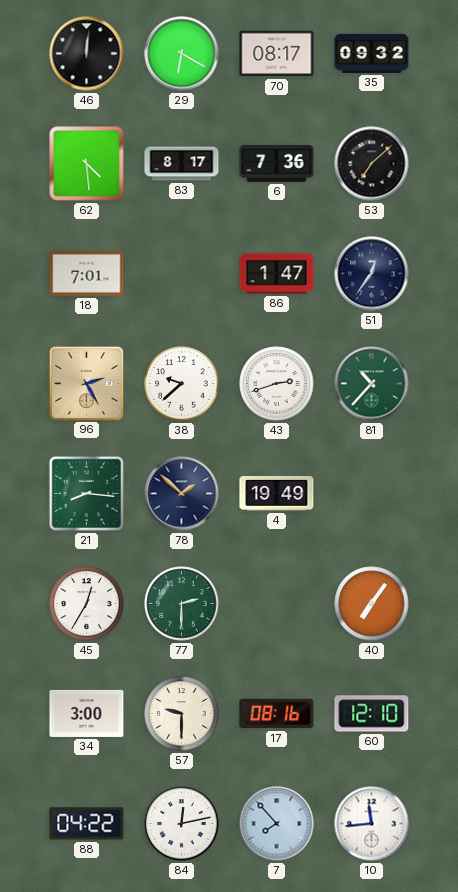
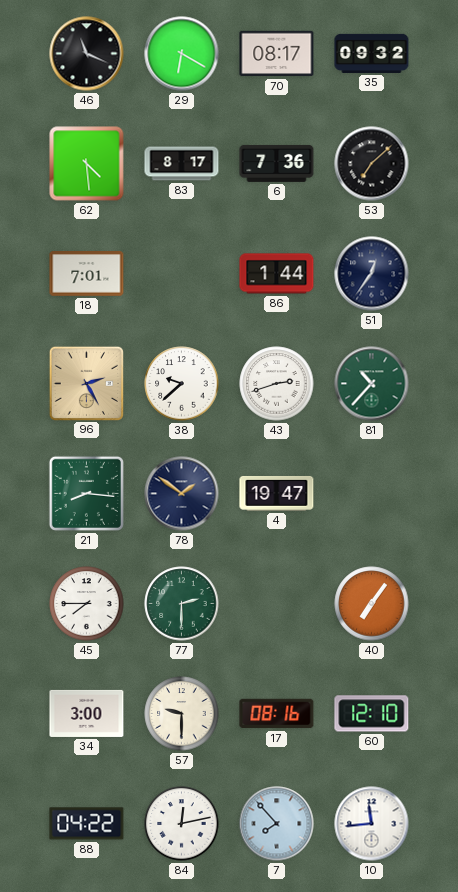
46: 12:01 -> 11:19 (87, 54)
86: 1:47 -> 1:44 (277, 274)
78: 1:52 -> 1:51 (182, 494)
4: 19:49 -> 19:47 (277, 493)
45: 12:35 -> 7:45 (87, 604)
